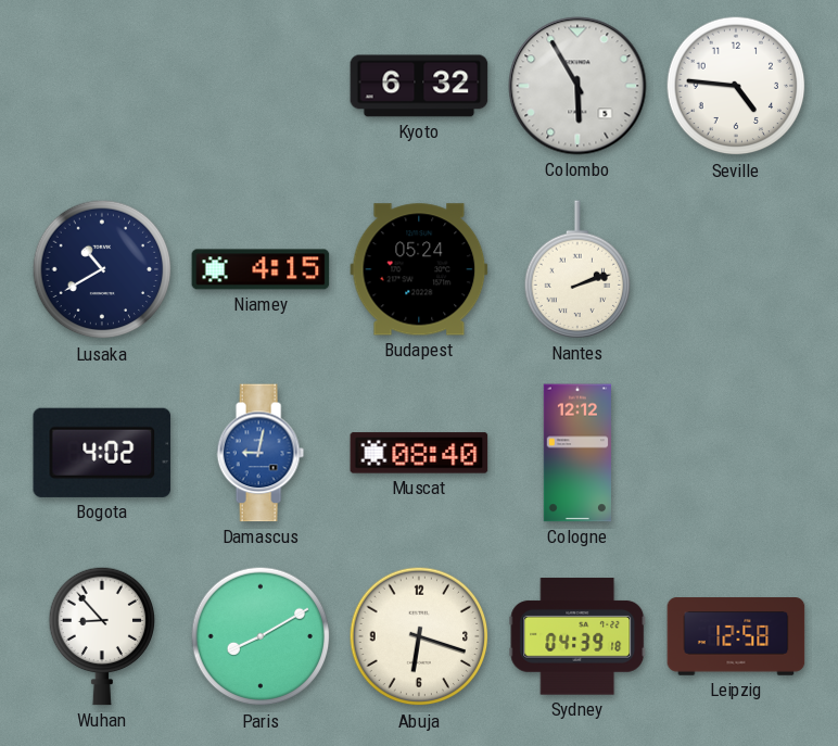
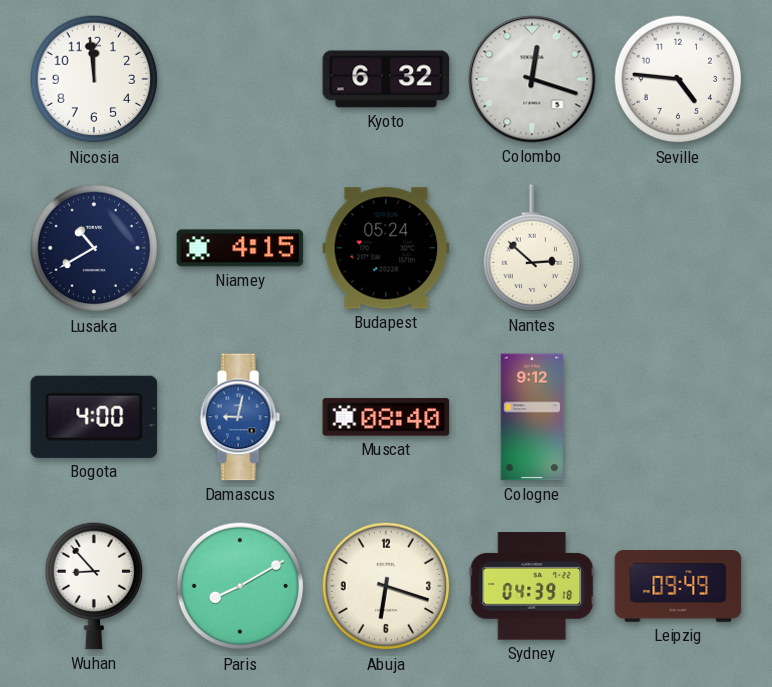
Nicosia: none -> 11:59 (94, 79)
Colombo: 5:55 -> 12:18 (532, 79)
Nantes: 2:12 -> 2:52 (532, 248)
Bogota: 4:02 -> 4:00 (94, 417)
Cologne: 12:12 -> 9:12 (531, 417)
Leipzig: 12:58 -> 09:49 (678, 586)
